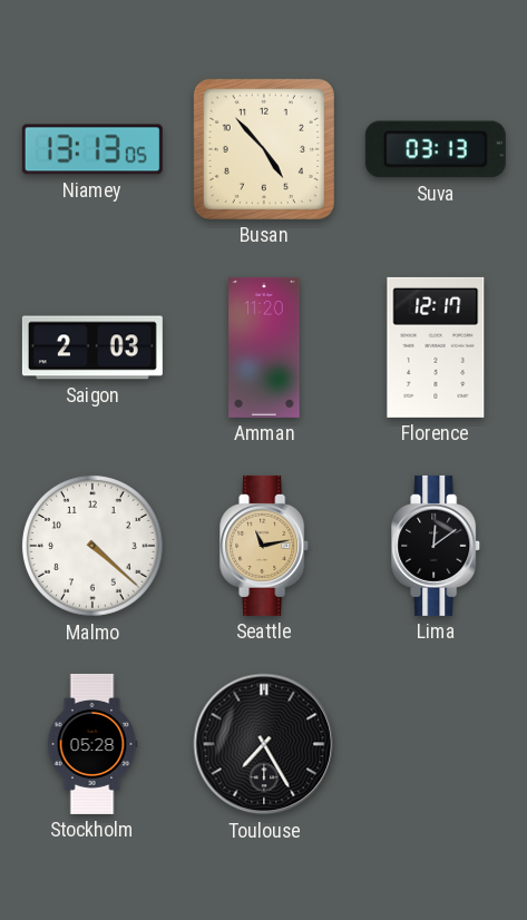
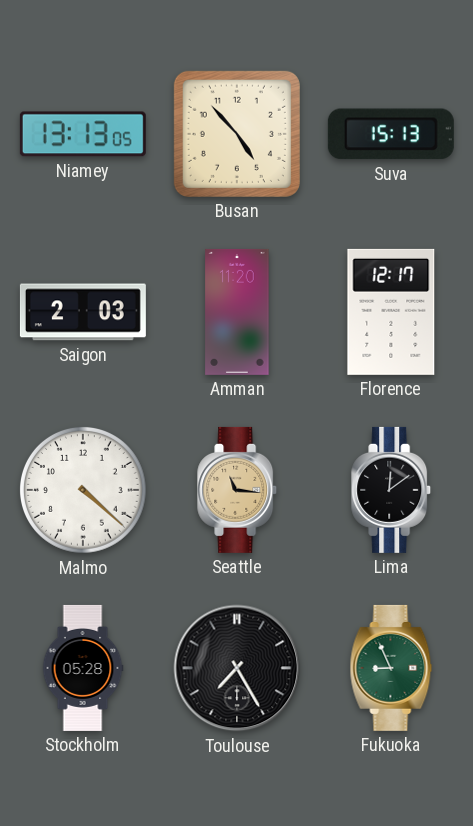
Suva: 03:13 -> 15:13 (391, 134)
Seattle: 11:13 -> 11:16 (238, 490)
Fukuoka: none -> 8:56 (391, 668)
